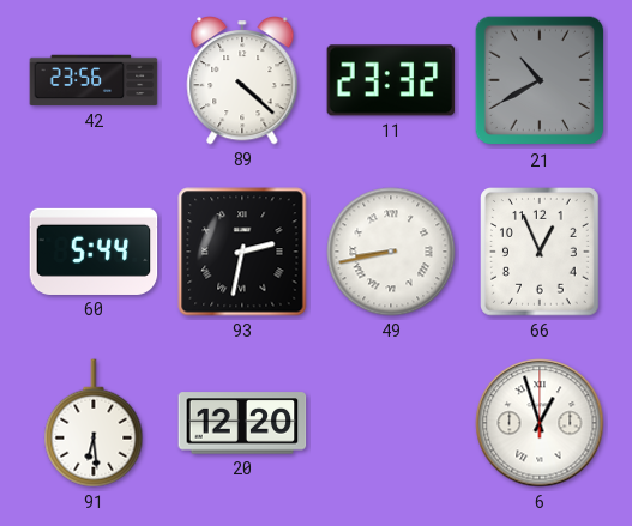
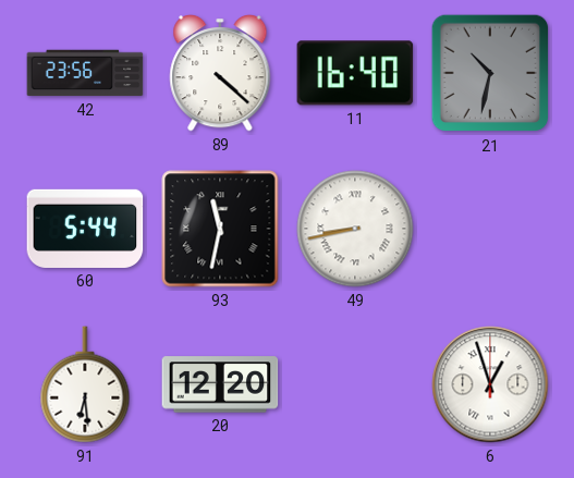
11: 23:32 -> 16:40 (355, 73)
21: 10:40 -> 10:32 (490, 73)
93: 2:32 -> 11:32 (220, 229)
66: 12:56 -> none (541, 252)
